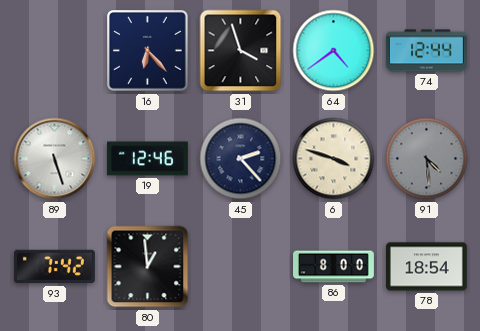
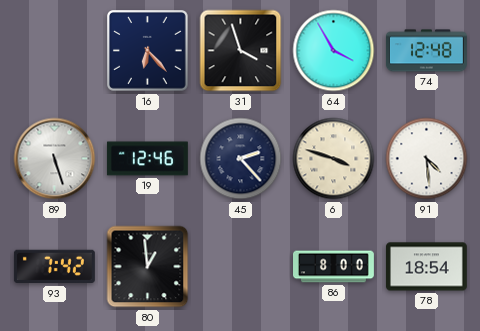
64: 4:39 -> 3:55 (334, 51)
74: 12:44 -> 12:48 (426, 51)
91 dial: grey -> white (427, 159)
